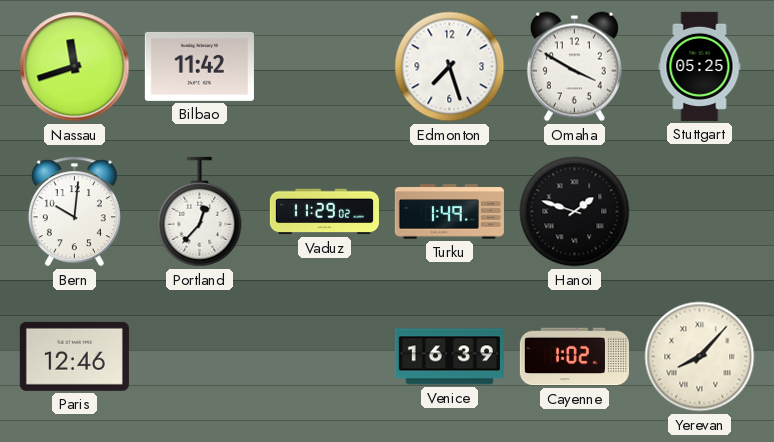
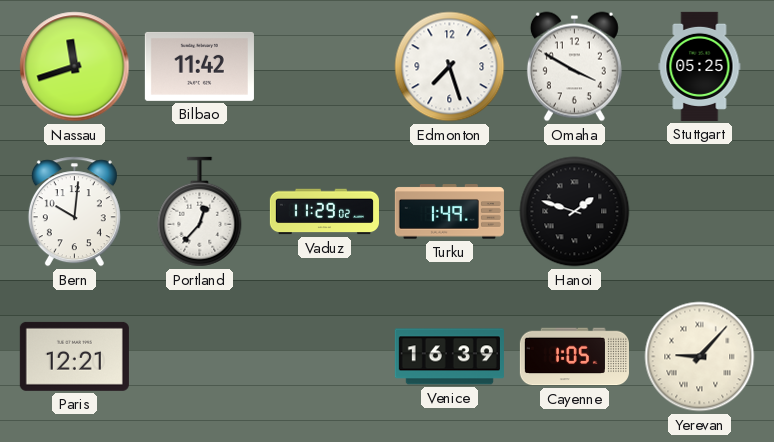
Paris: 12:46 -> 12:21 (74, 356)
Cayenne: 1:02 -> 1:05 (574, 357)
Yerevan: 8:07 -> 9:07 (700, 357)
